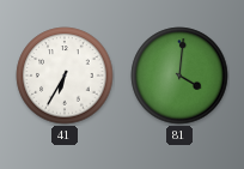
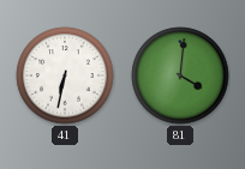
41: 6:35 -> 6:32 (65, 76)
